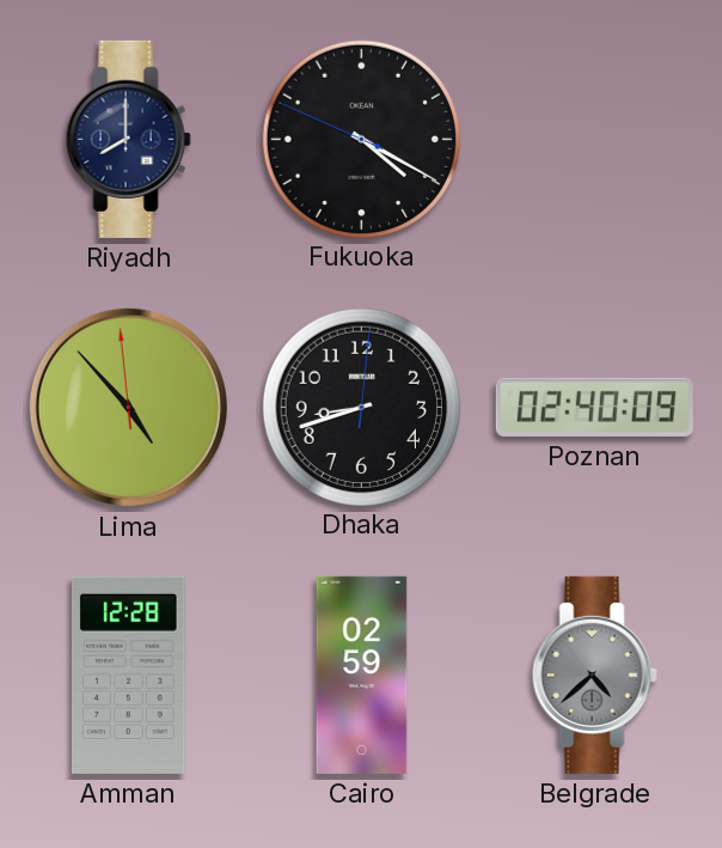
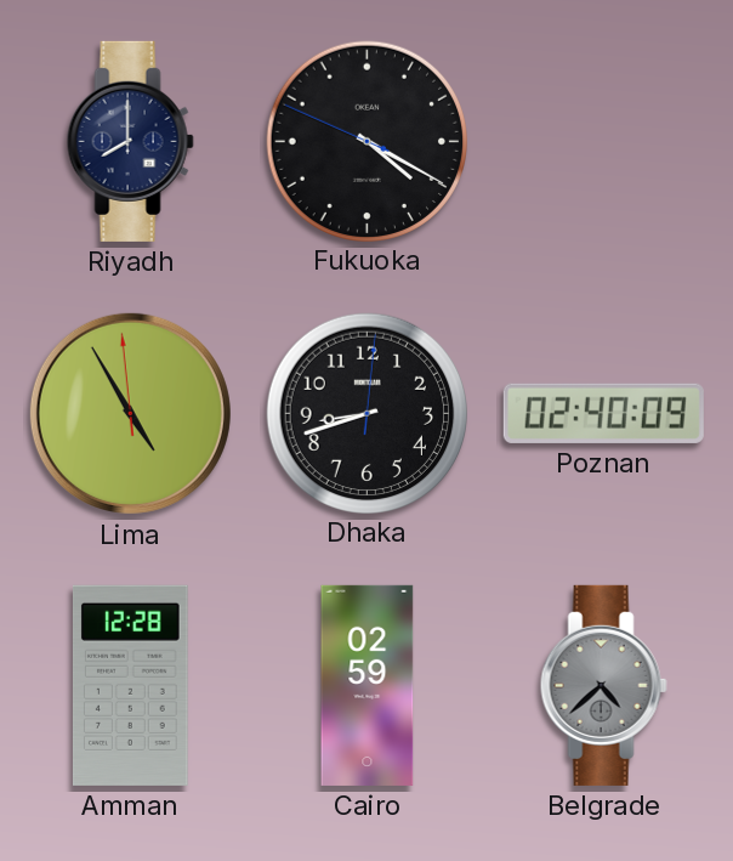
Lima: 4:52 -> 4:54 (130, 413)
